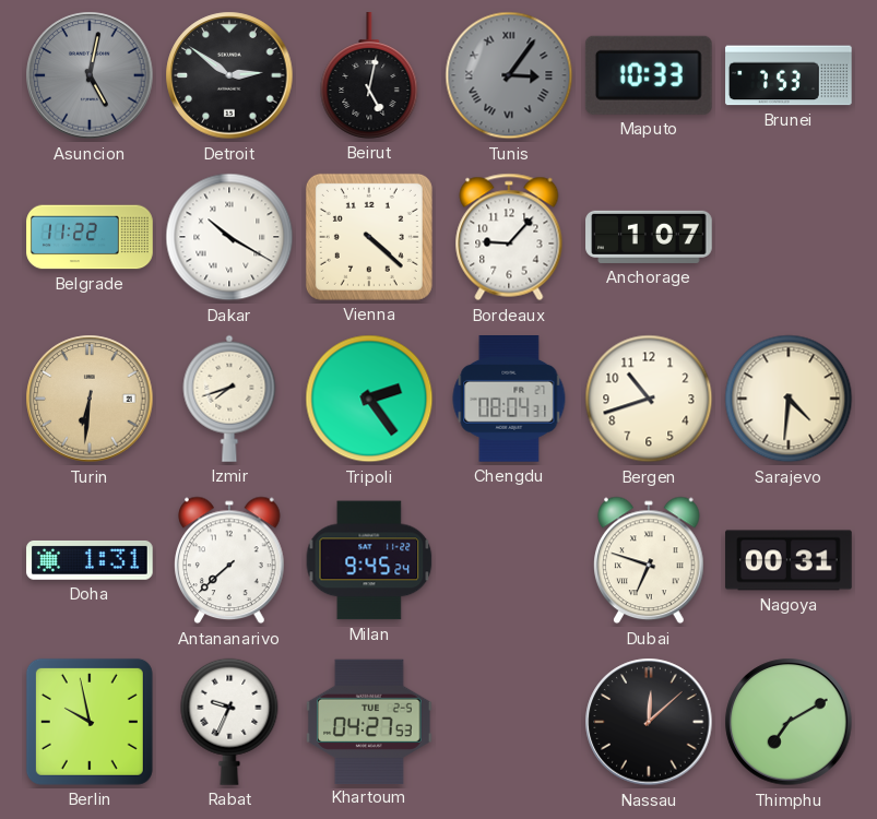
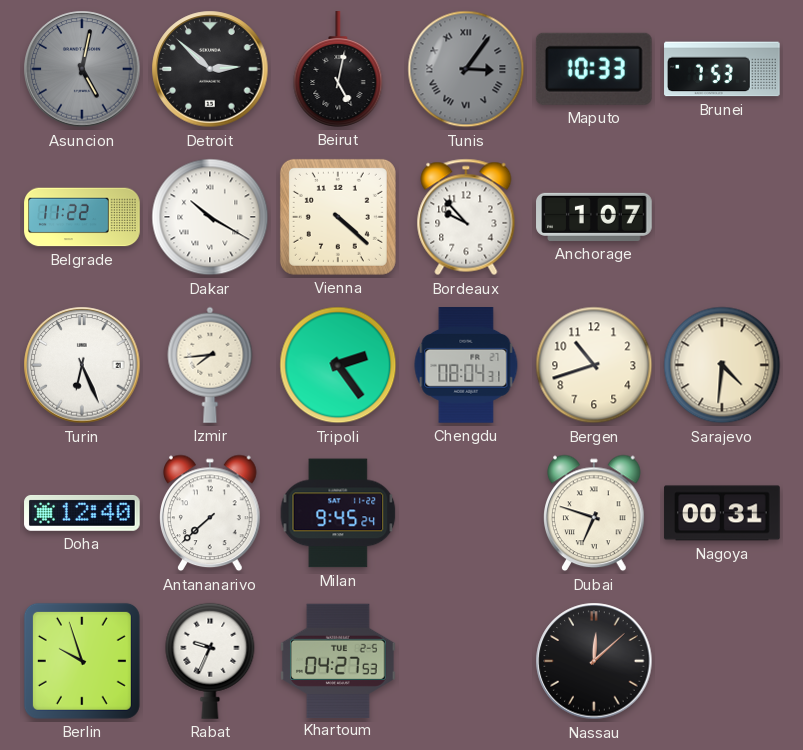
Detroit: 2:51 -> 2:52 (210, 69)
Bordeaux: 9:07 -> 9:53 (466, 217)
Turin: 6:31 -> 6:26 (82, 365)
Turin dial: champagne -> white (82, 365)
Izmir: 7:42 -> 7:44 (210, 365)
Doha: 1:31 -> 12:40 (82, 513)
Berlin: 9:58 -> 9:57 (82, 661)
Thimphu: 7:10 -> none (789, 722)
